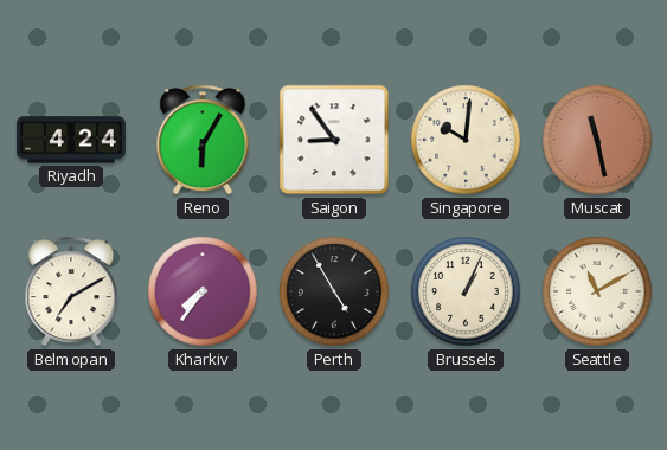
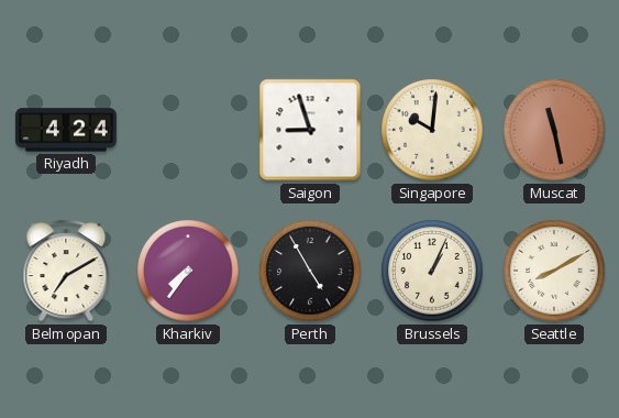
Reno: 6:05 -> none (203, 140)
Saigon: 8:54 -> 8:57 (310, 130)
Seattle: 11:10 -> 8:10 (554, 271)
